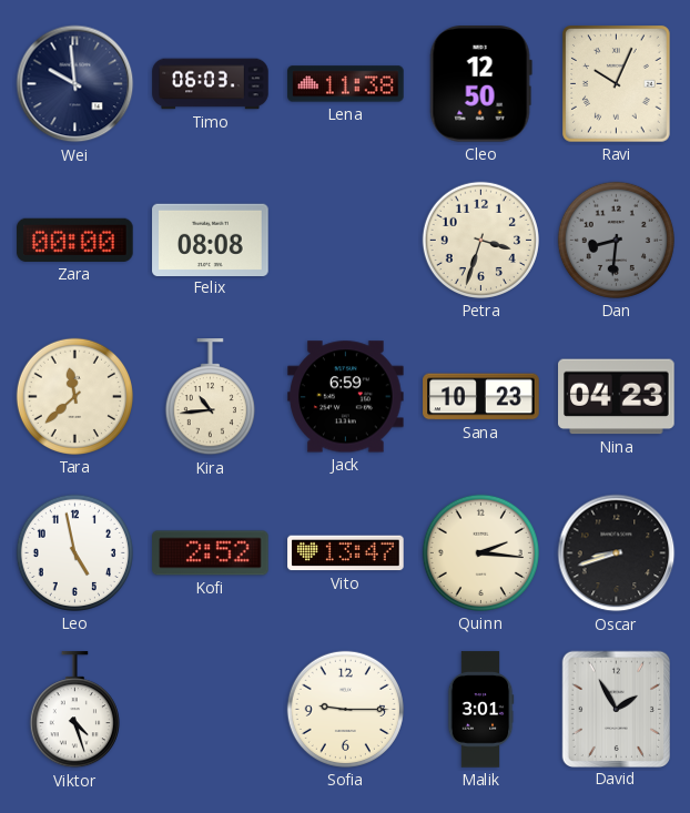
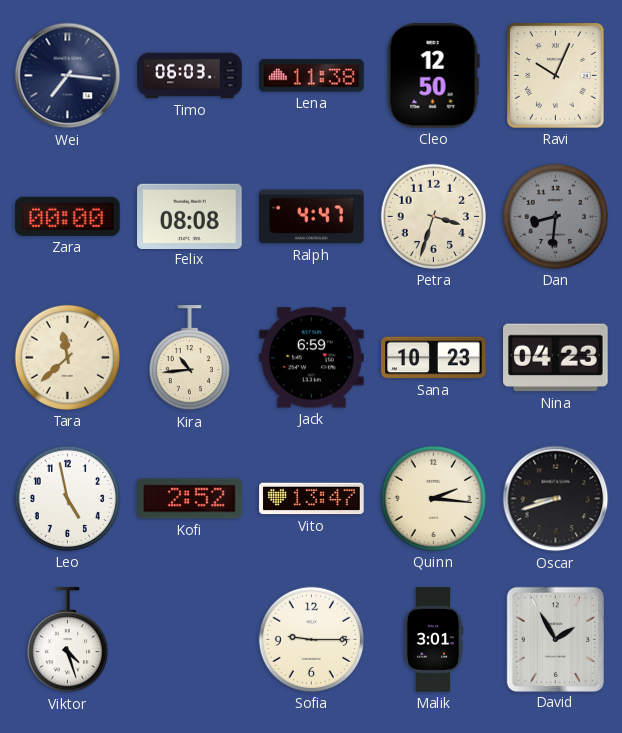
Wei: 9:59 -> 7:16 (68, 76)
Ralph: none -> 4:47 (312, 217)
